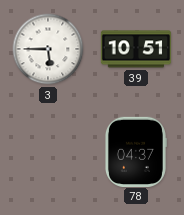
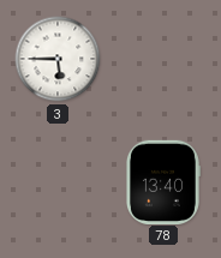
39: 10:51 -> none (136, 49)
78: 04:37 -> 13:40 (162, 181)
